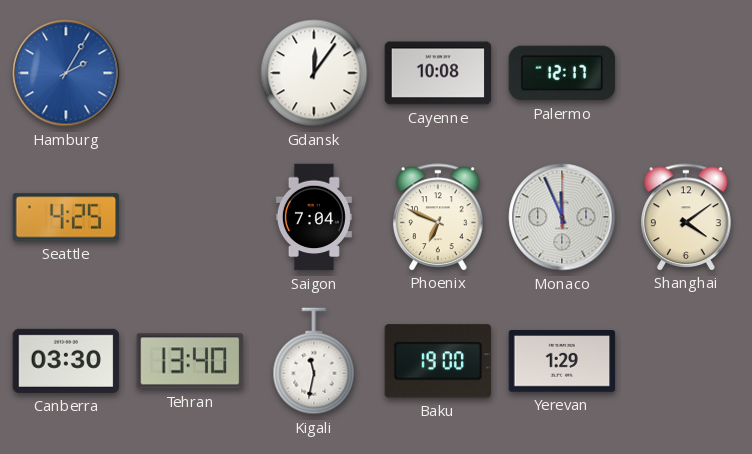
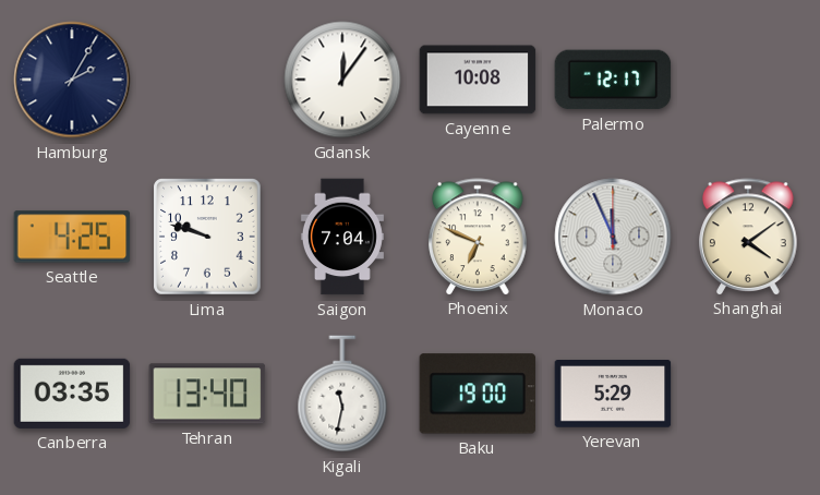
Hamburg dial: blue -> navy (72, 80)
Lima: none -> 9:48 (207, 237)
Canberra: 03:30 -> 03:35 (72, 394)
Yerevan: 1:29 -> 5:29 (613, 394)
